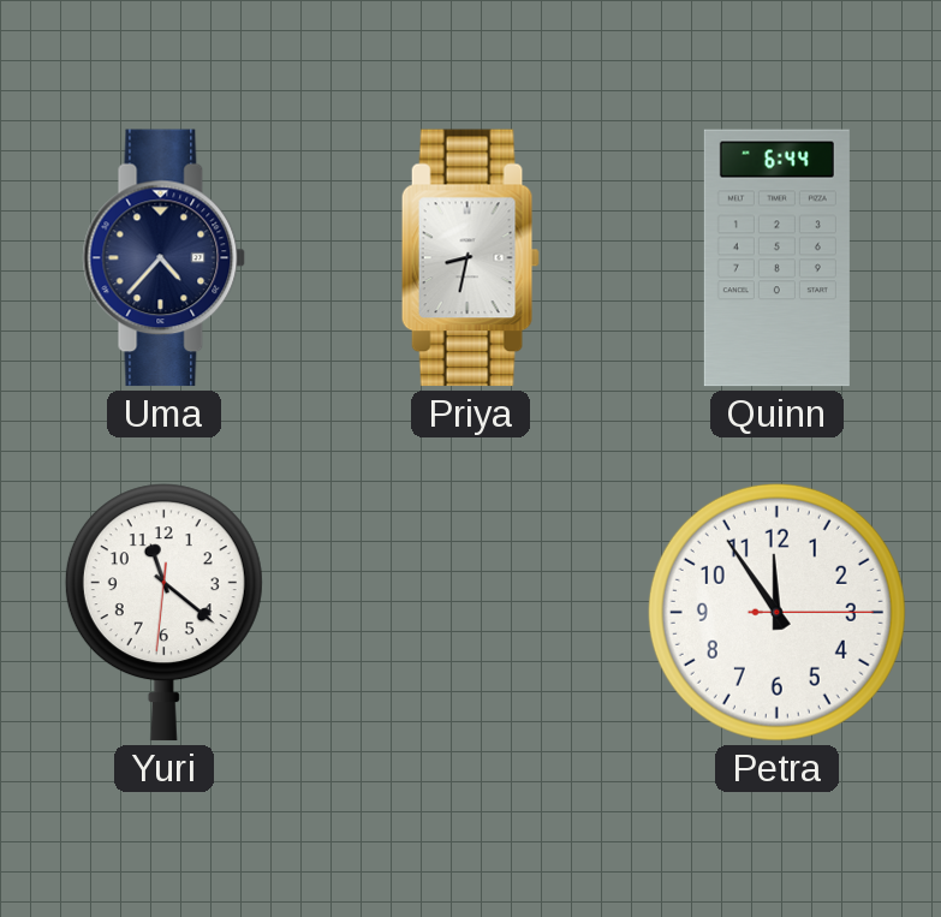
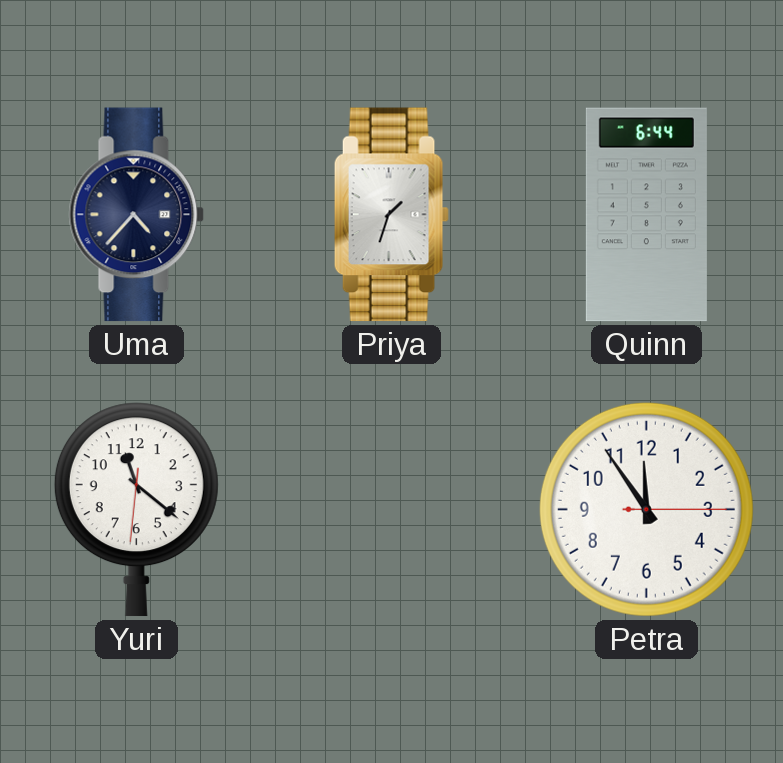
Priya: 8:32 -> 1:33 (391, 215)
